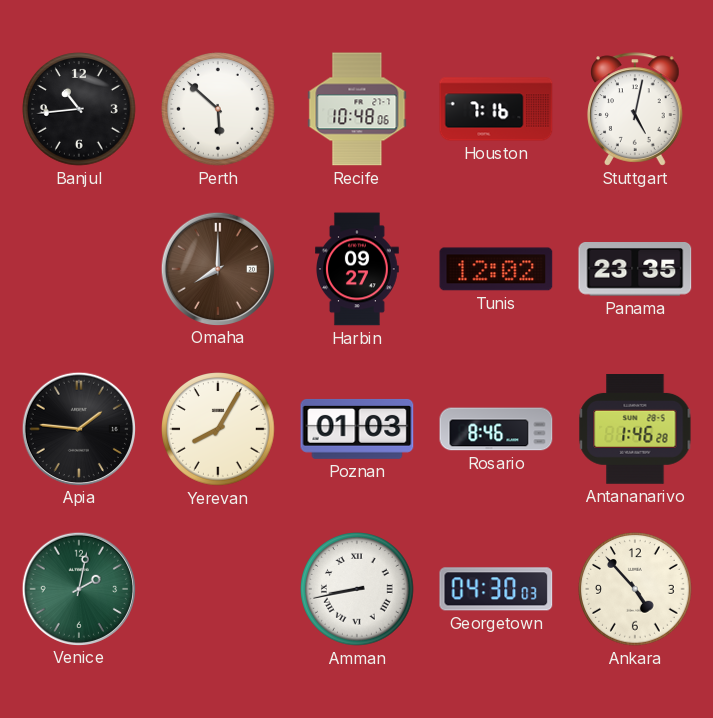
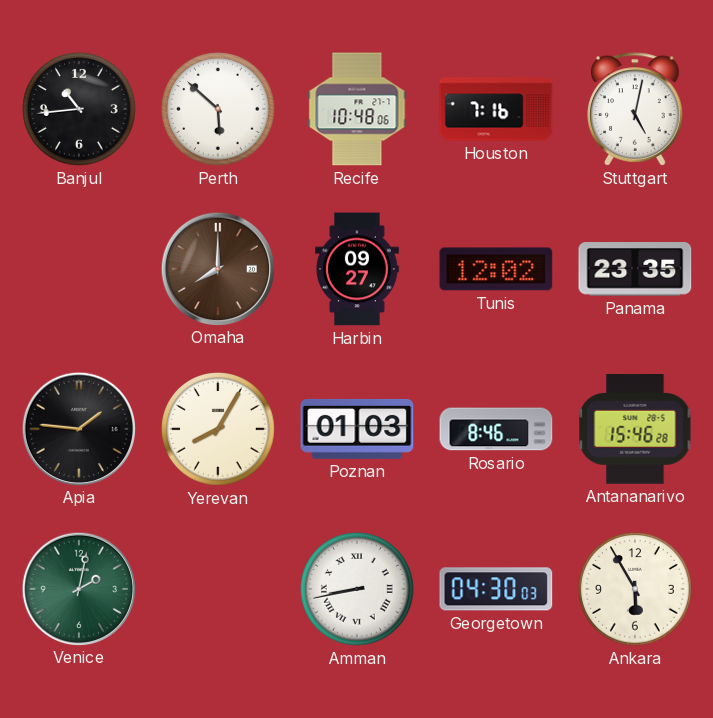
Antananarivo: 1:46 -> 15:46 (635, 430)
Ankara: 4:53 -> 5:55 (635, 589)
